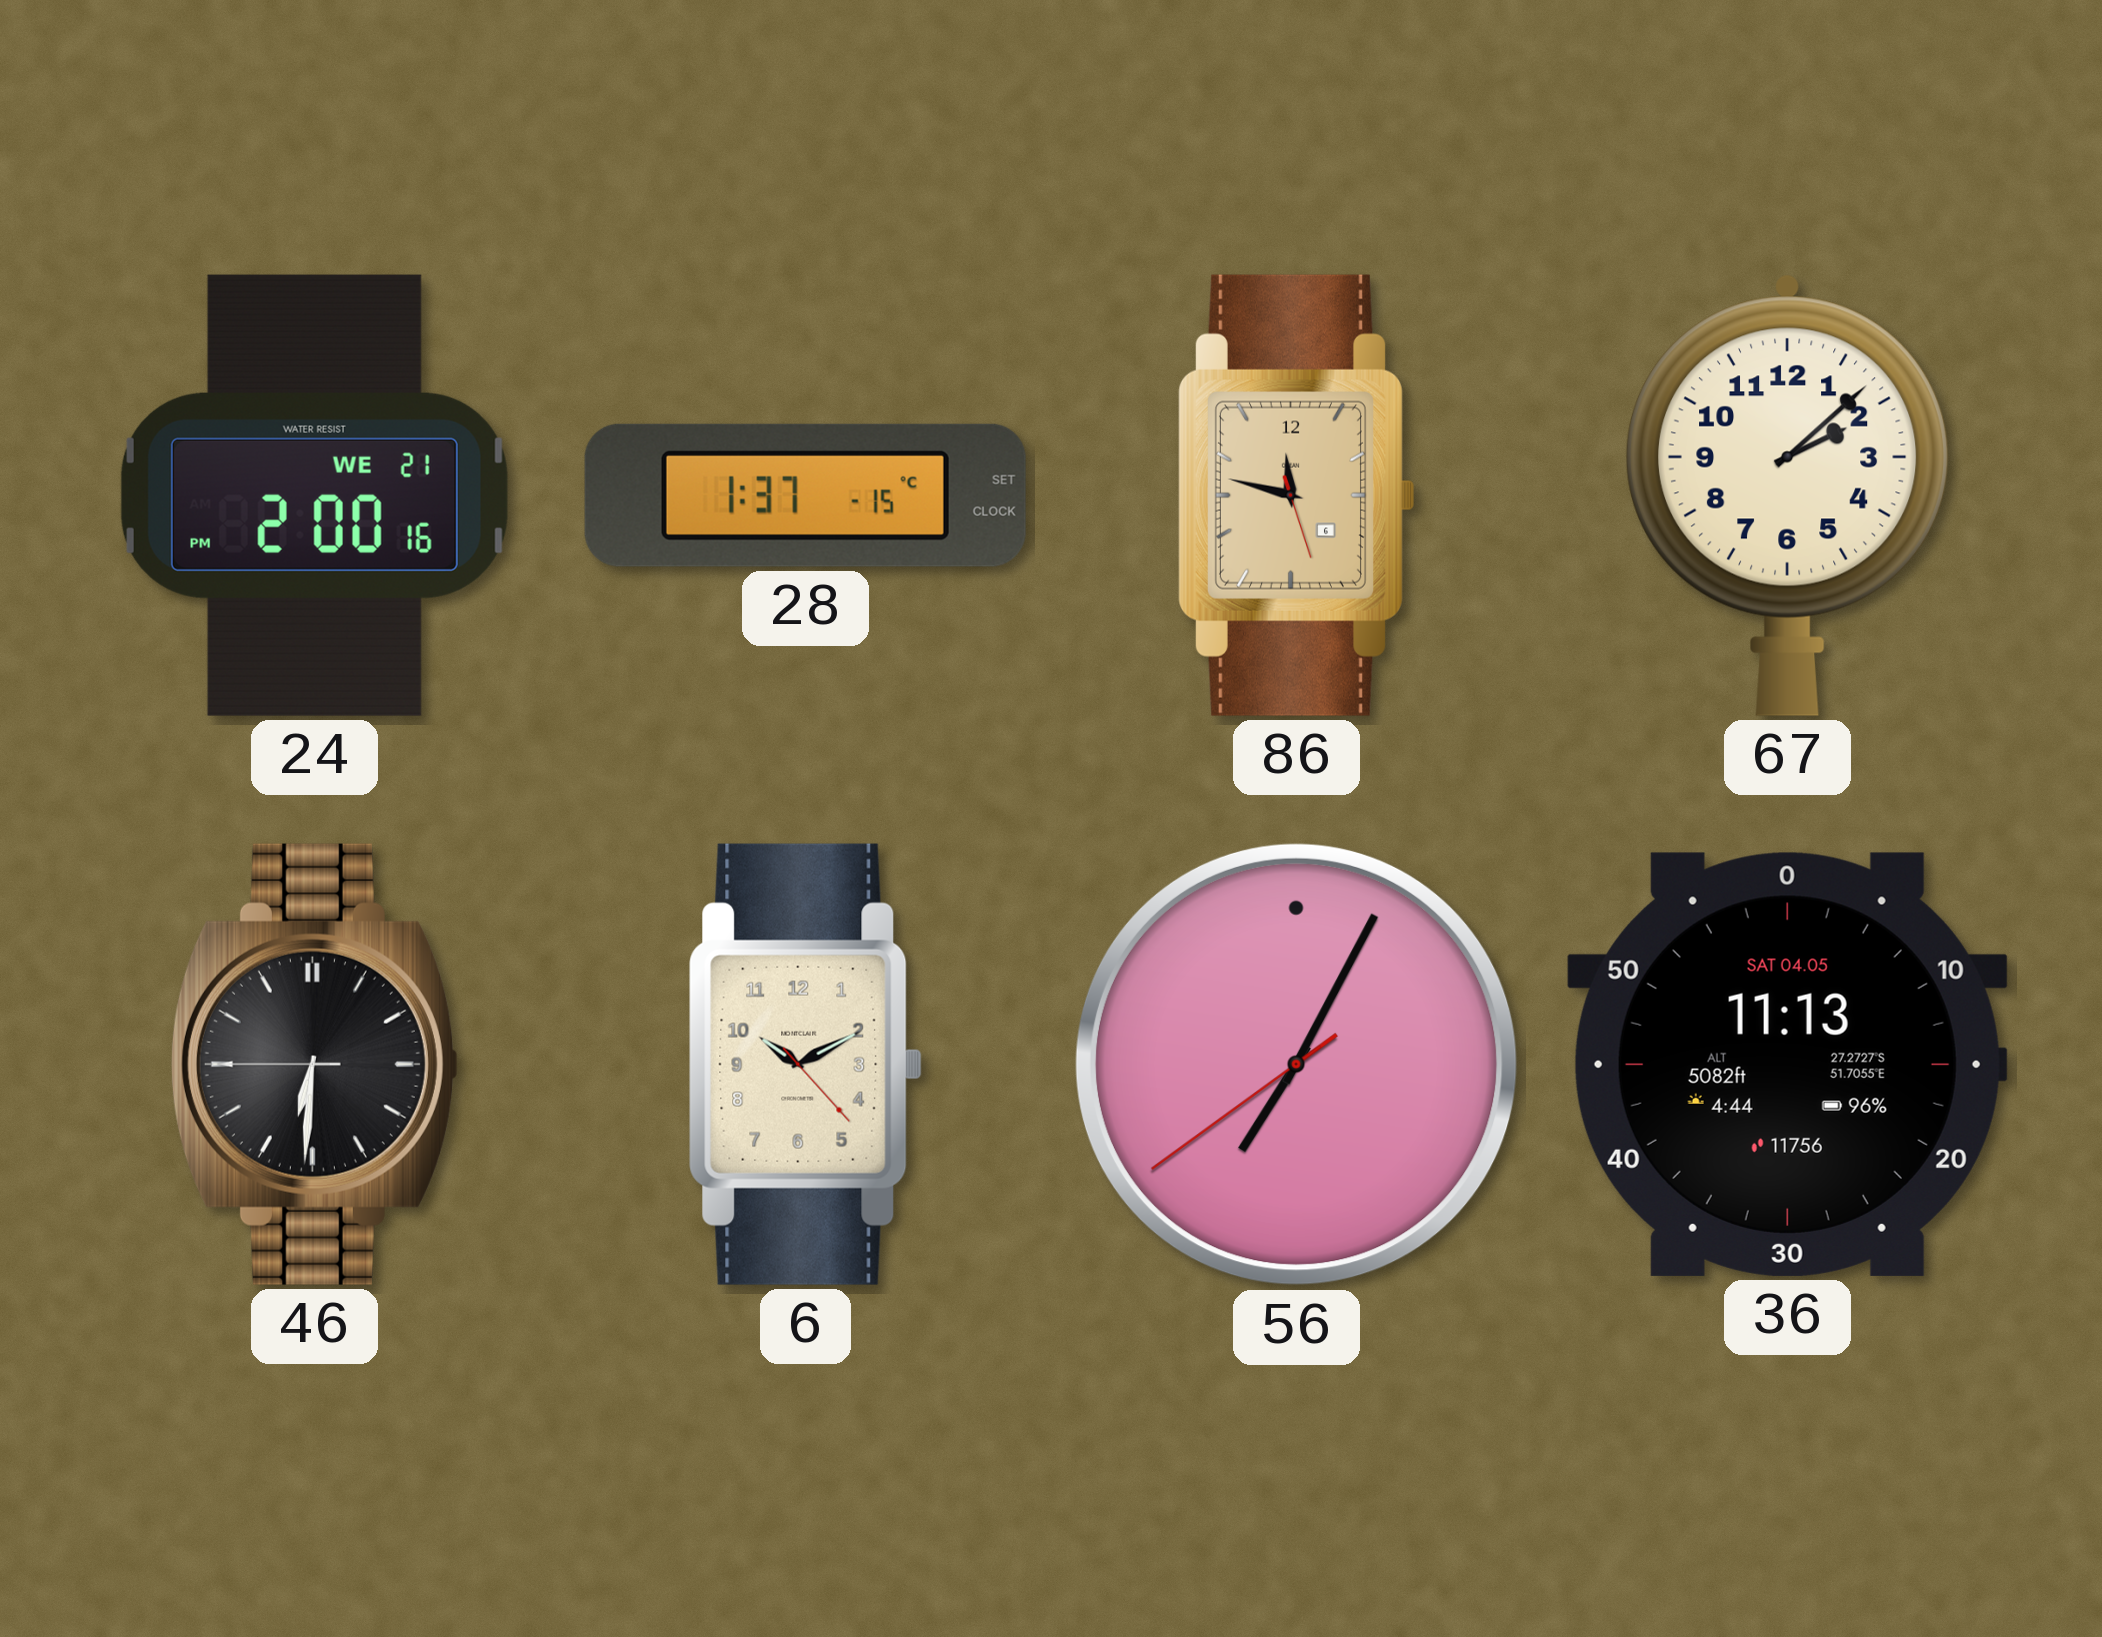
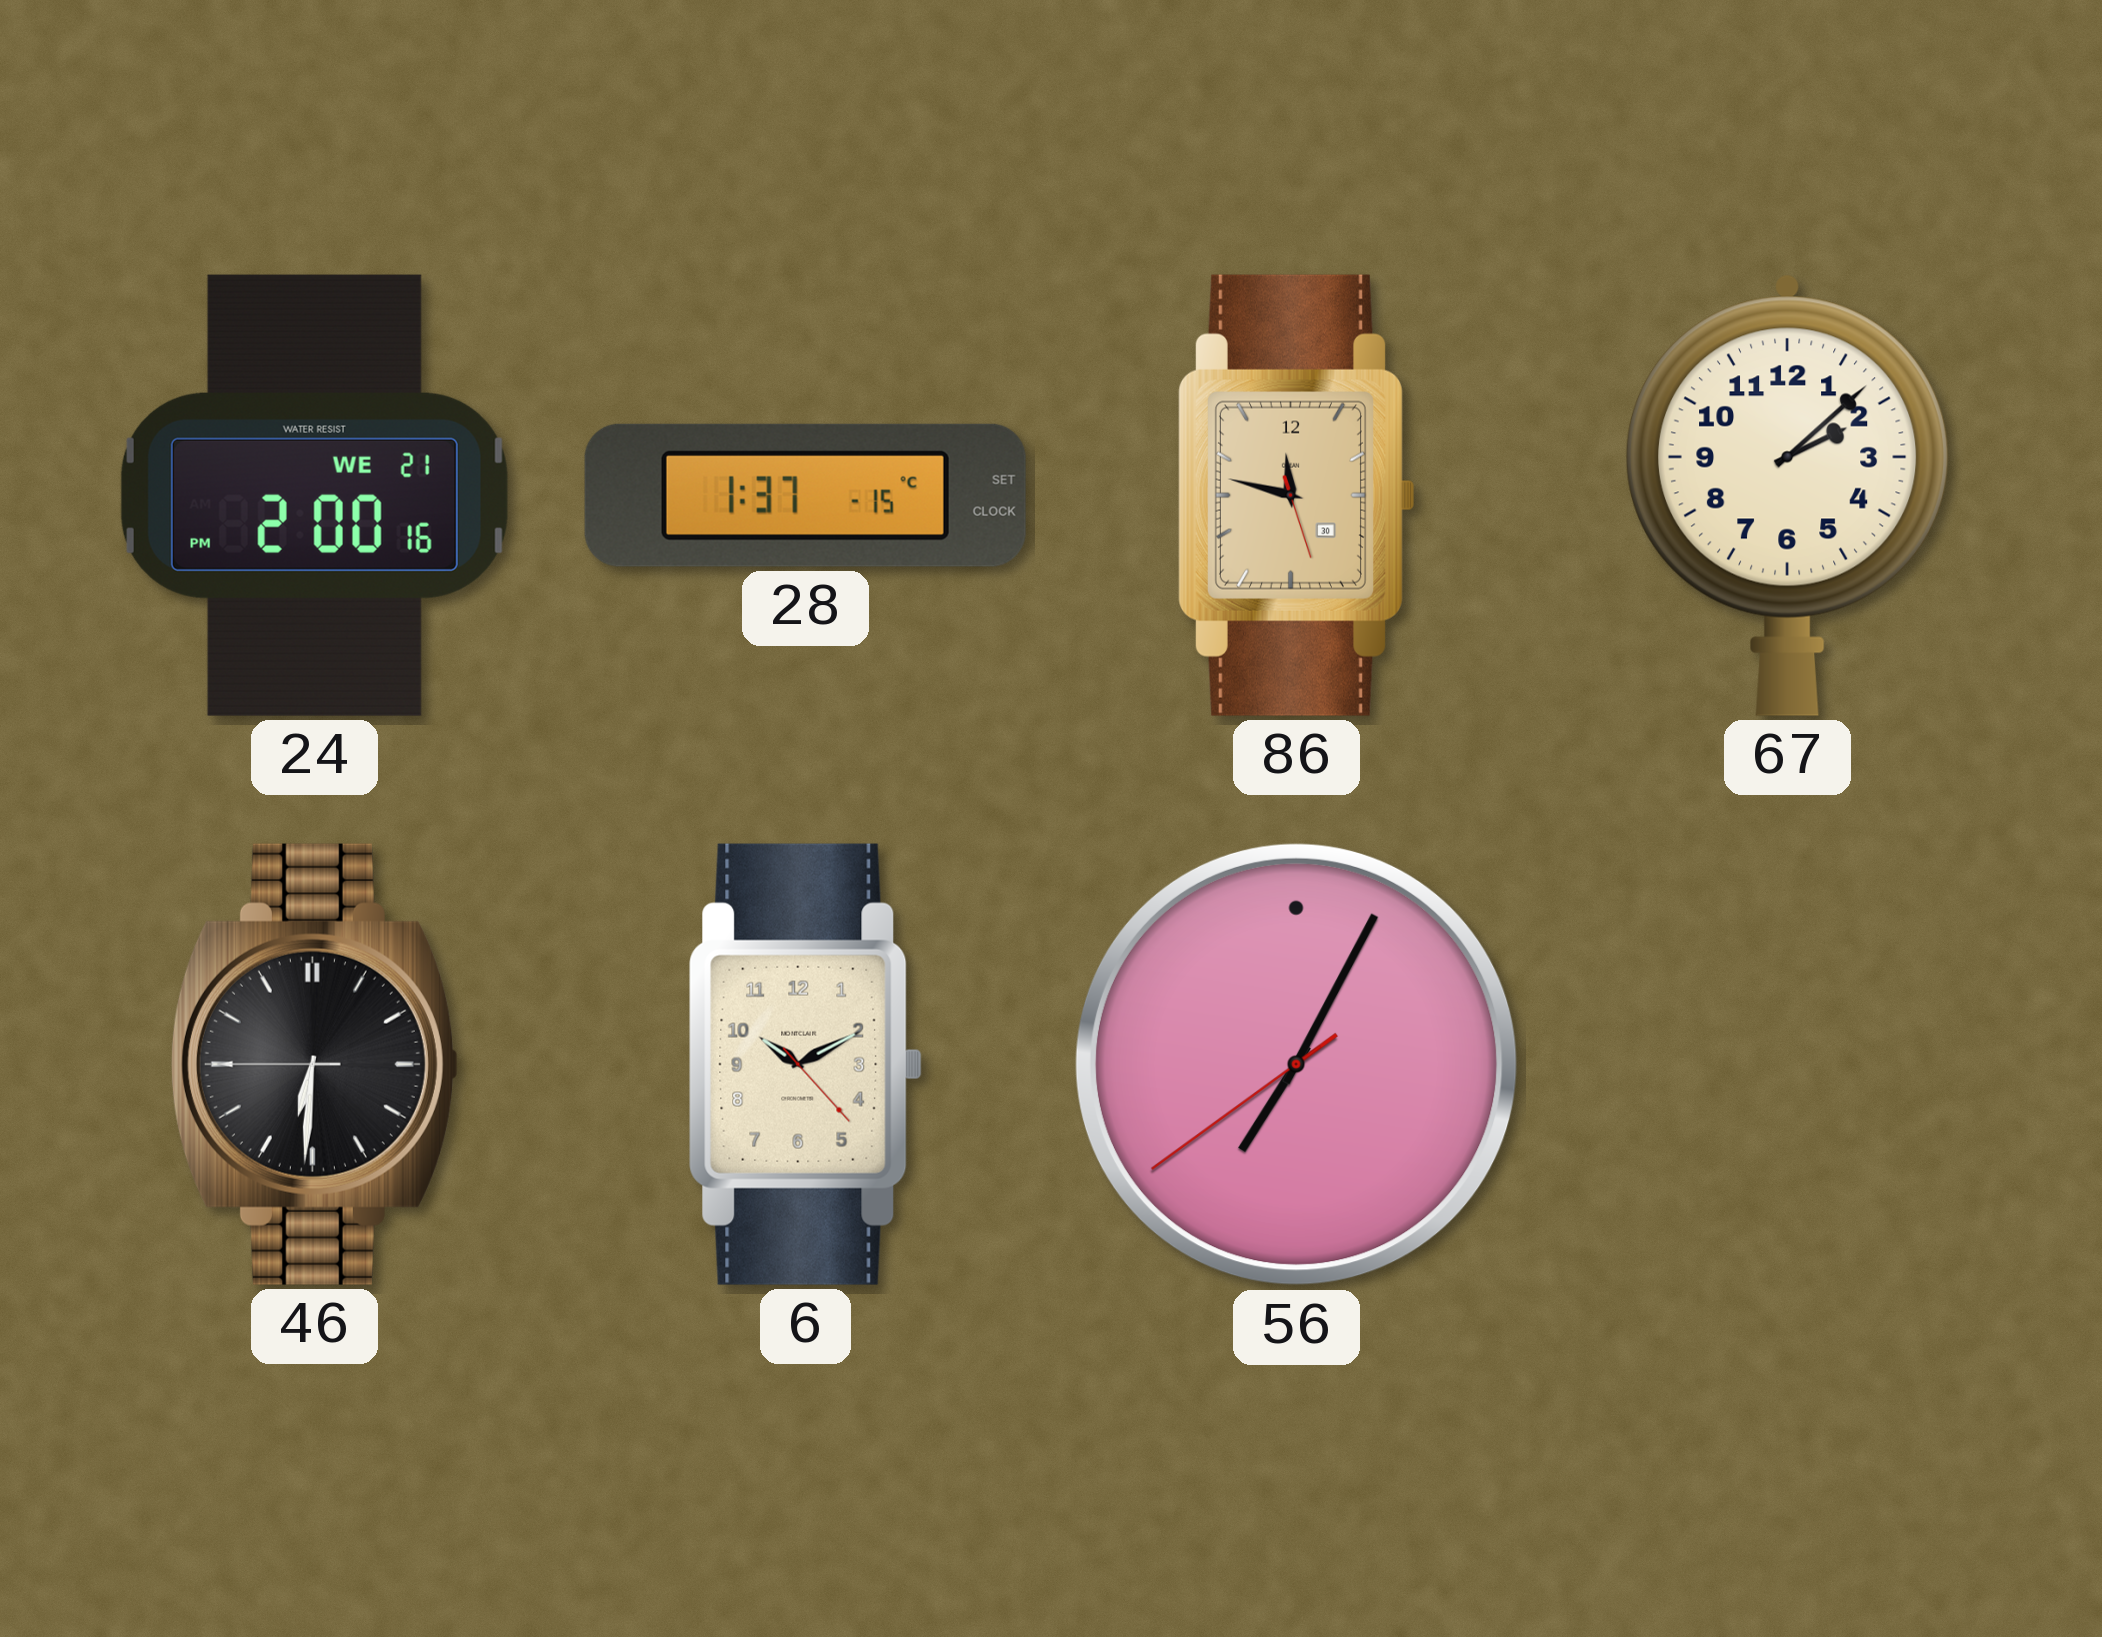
86 date: 6 -> 30 (1296, 495)
36: 11:13 -> none (1787, 1064)
